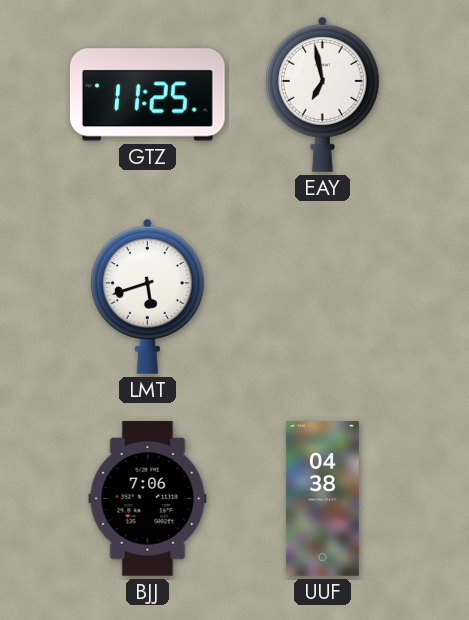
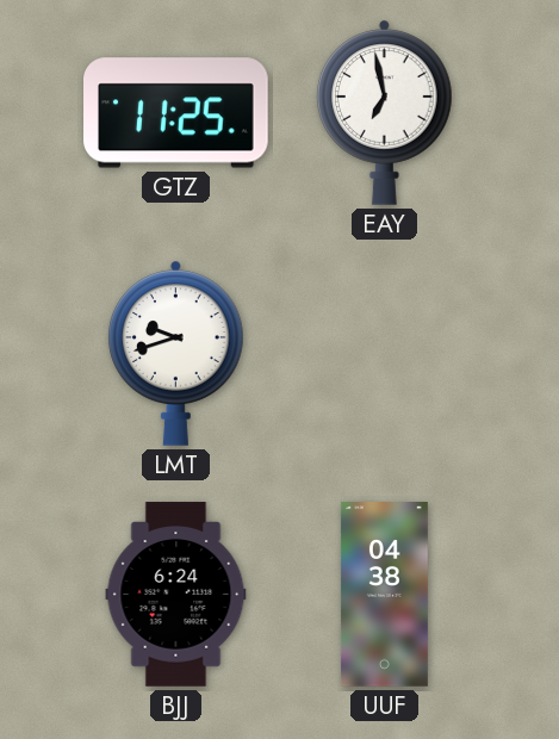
LMT: 5:42 -> 9:42 (176, 353)
BJJ: 7:06 -> 6:24 (176, 595)
